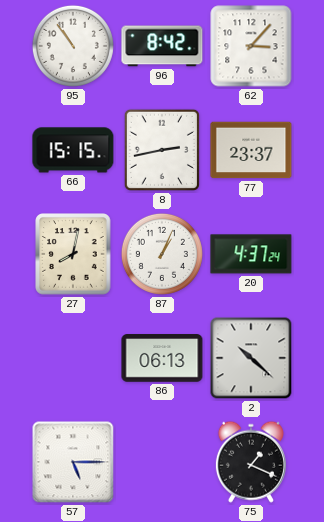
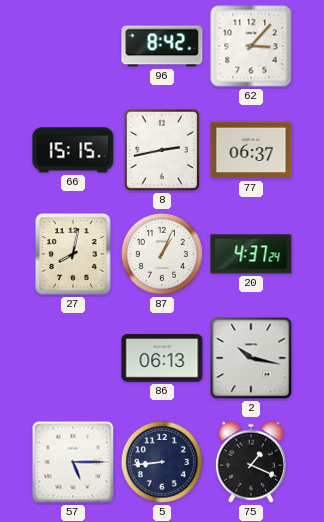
95: 10:54 -> none (73, 46)
77: 23:37 -> 06:37 (251, 150)
2: 10:22 -> 10:17 (251, 358)
5: none -> 8:44 (162, 462)
